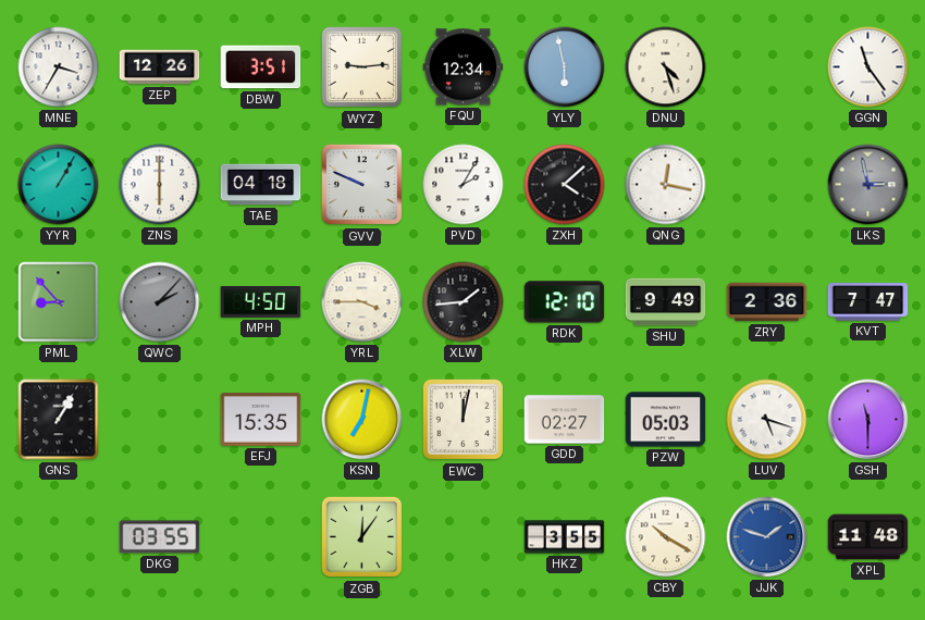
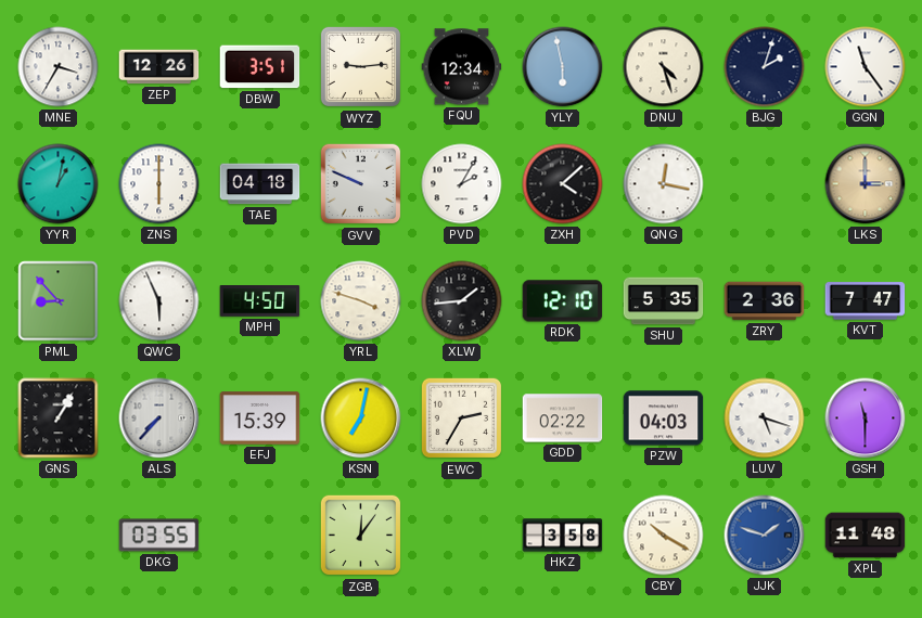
BJG: none -> 2:03 (765, 67)
YYR: 1:05 -> 1:02 (59, 184)
LKS: 2:58 -> 3:00 (866, 184)
LKS dial: grey -> champagne (866, 184)
QWC: 2:07 -> 5:56 (159, 301)
QWC dial: grey -> white (159, 301)
YRL: 3:45 -> 3:48 (361, 301)
SHU: 9:49 -> 5:35 (664, 301)
ALS: none -> 7:37 (159, 419)
EFJ: 15:35 -> 15:39 (260, 419)
EWC: 12:02 -> 2:35 (462, 419)
GDD: 02:27 -> 02:22 (563, 419)
PZW: 05:03 -> 04:03 (664, 419)
HKZ: 3:55 -> 3:58 (563, 536)
